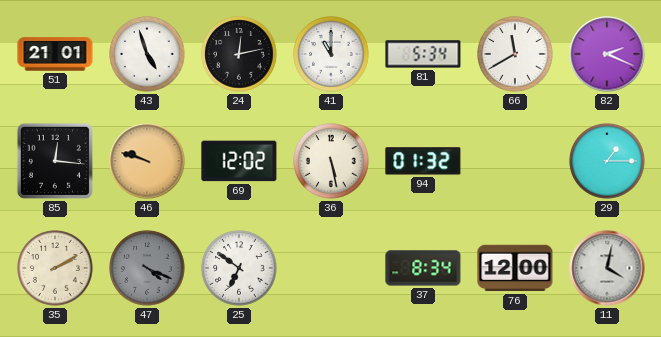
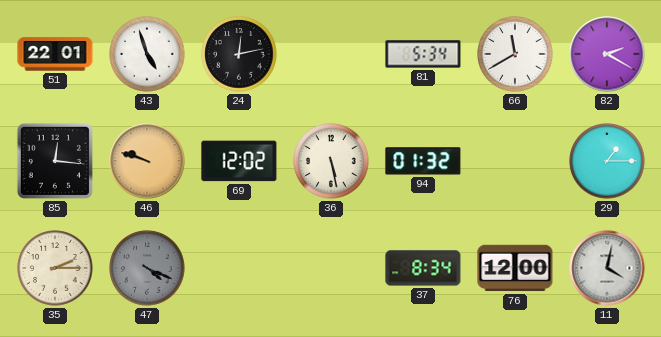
51: 21:01 -> 22:01 (55, 54)
41: 11:00 -> none (331, 54)
82: 2:19 -> 2:20 (607, 54)
35: 2:10 -> 2:15 (55, 268)
25: 6:51 -> none (239, 268)
